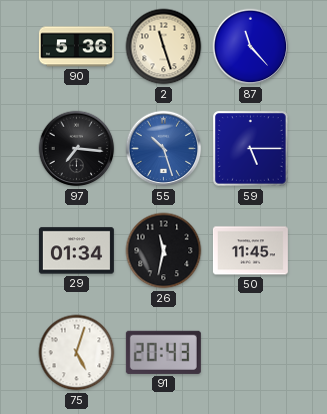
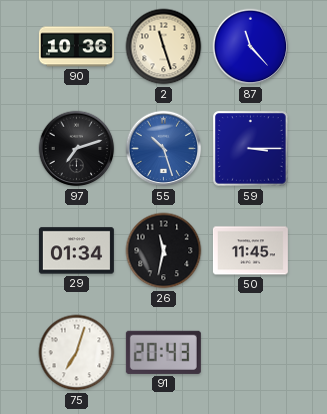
90: 5:36 -> 10:36 (76, 47)
97: 7:16 -> 7:12 (77, 149)
59: 5:15 -> 3:15 (251, 149)
75: 5:03 -> 7:03 (77, 353)
